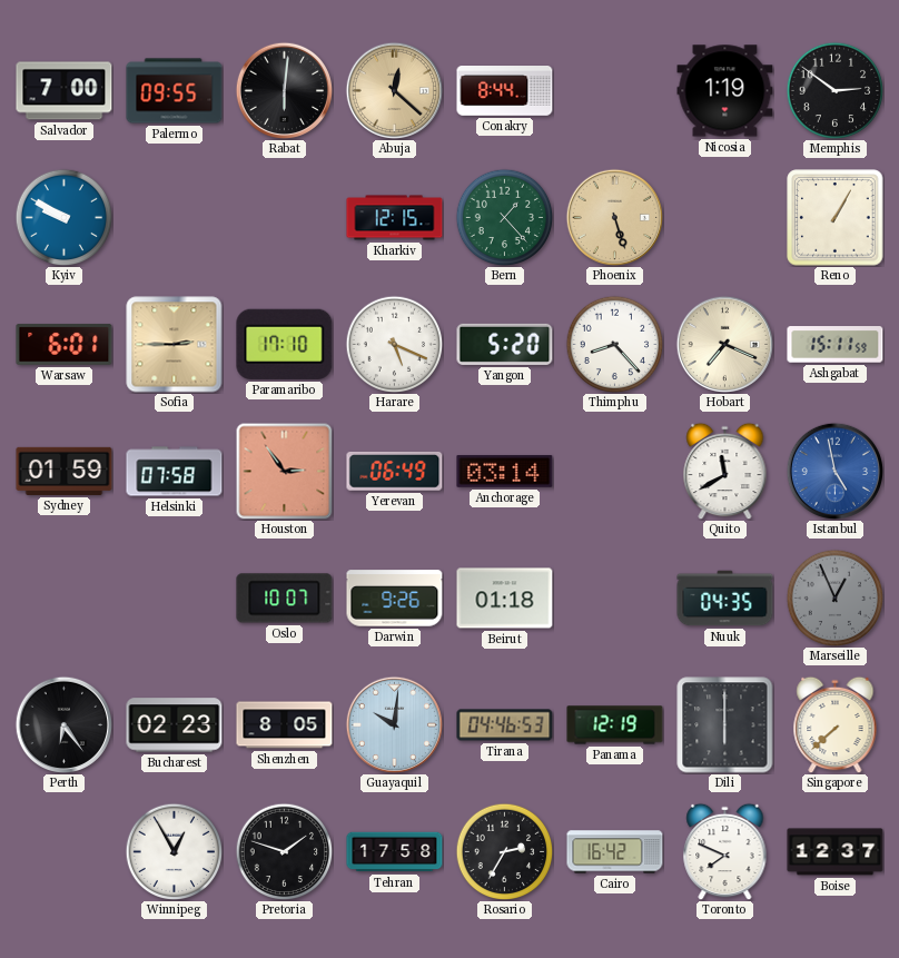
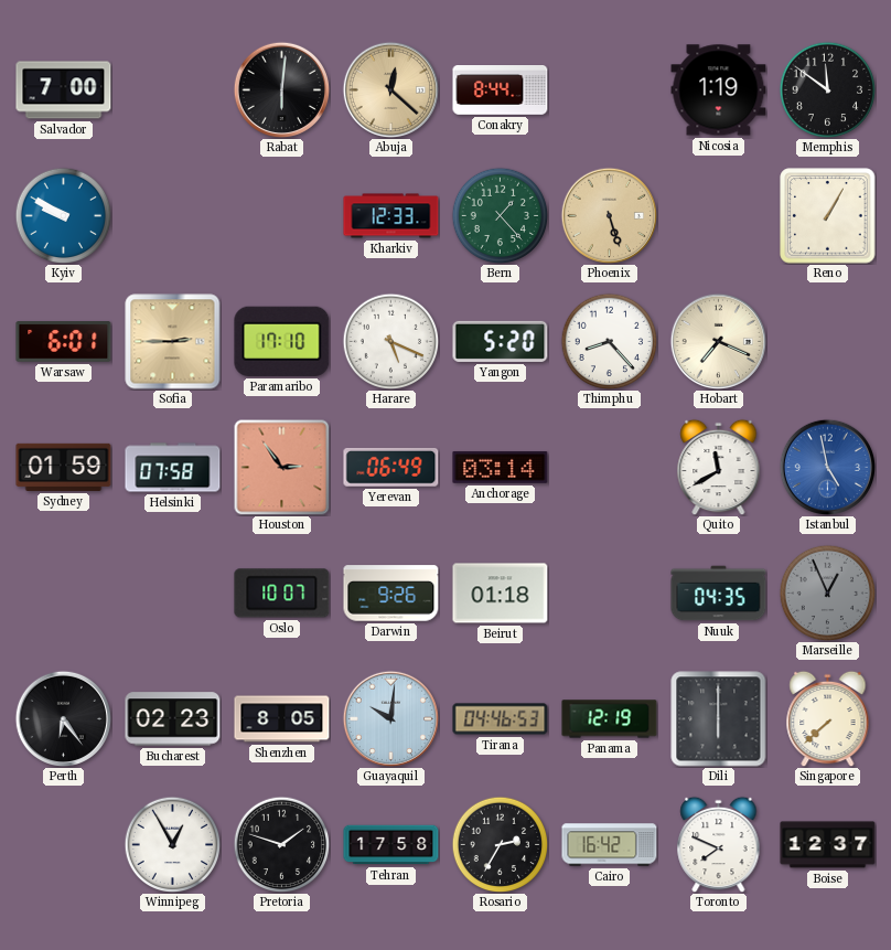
Palermo: 09:55 -> none (175, 91)
Memphis: 2:51 -> 11:51 (827, 89)
Kharkiv: 12:15 -> 12:33 (391, 216)
Ashgabat: 15:11 -> none (836, 345)
